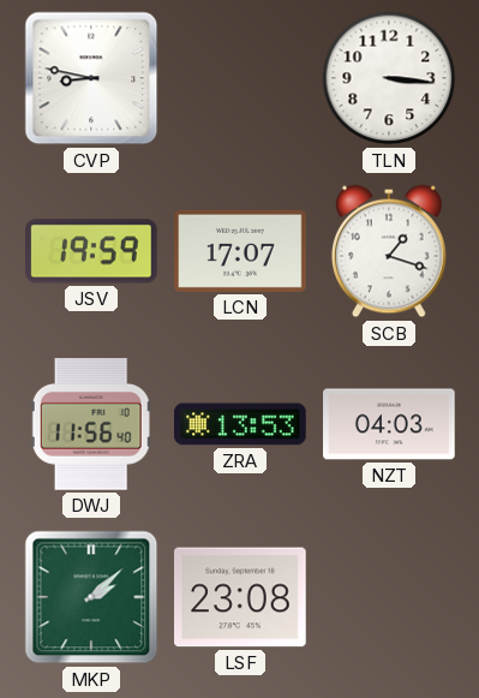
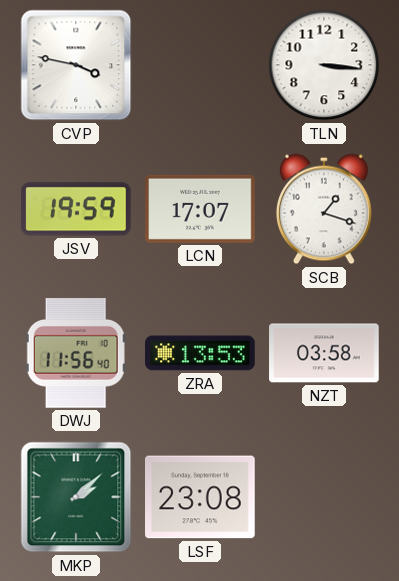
CVP: 8:47 -> 3:47 (76, 65)
NZT: 04:03 -> 03:58 (324, 353)
